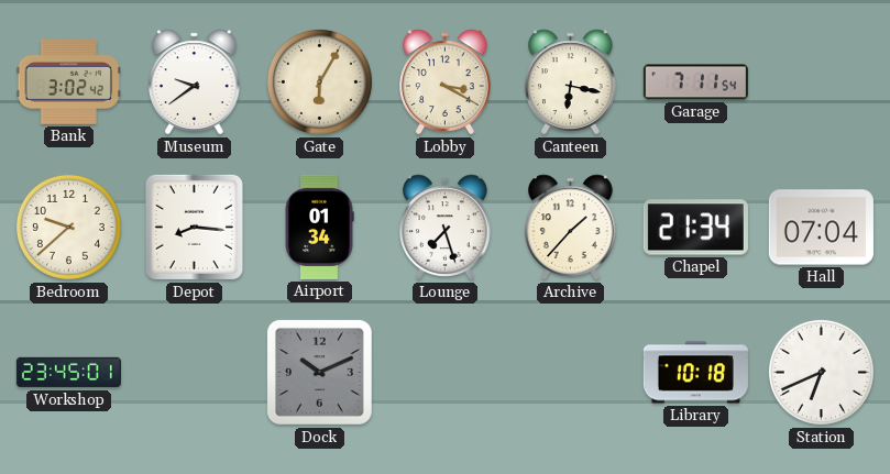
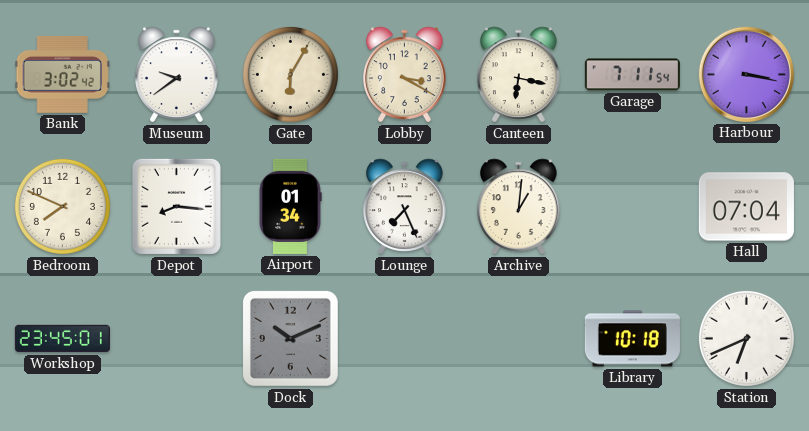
Harbour: none -> 3:17 (746, 74)
Bedroom: 9:38 -> 7:49 (62, 206)
Lounge: 7:27 -> 7:26 (405, 207)
Archive: 1:37 -> 1:01 (519, 207)
Chapel: 21:34 -> none (695, 228)
